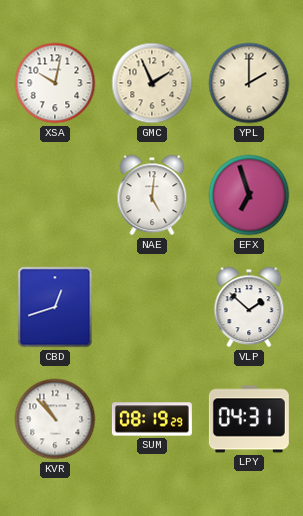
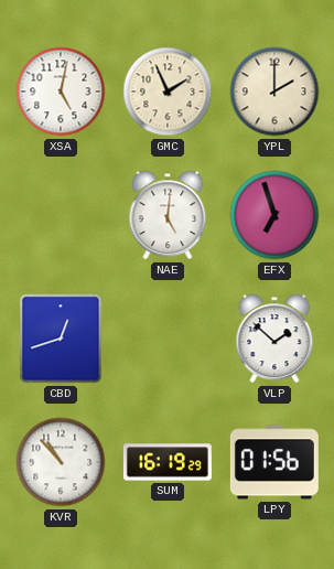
XSA: 10:02 -> 5:02 (61, 92)
SUM: 08:19 -> 16:19 (168, 462)
LPY: 04:31 -> 01:56 (274, 462)
